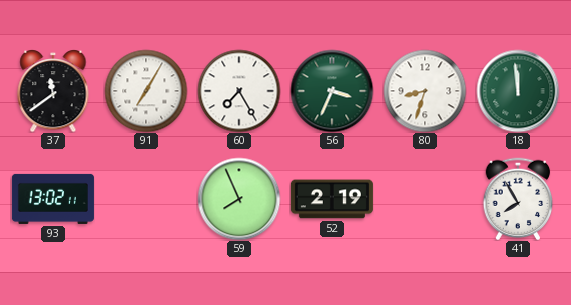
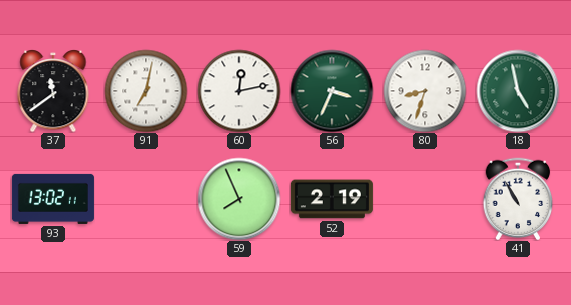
91: 7:05 -> 7:02 (146, 91)
60: 7:25 -> 12:13 (239, 91)
18: 11:59 -> 4:58 (518, 91)
41: 7:55 -> 10:55 (518, 199)
